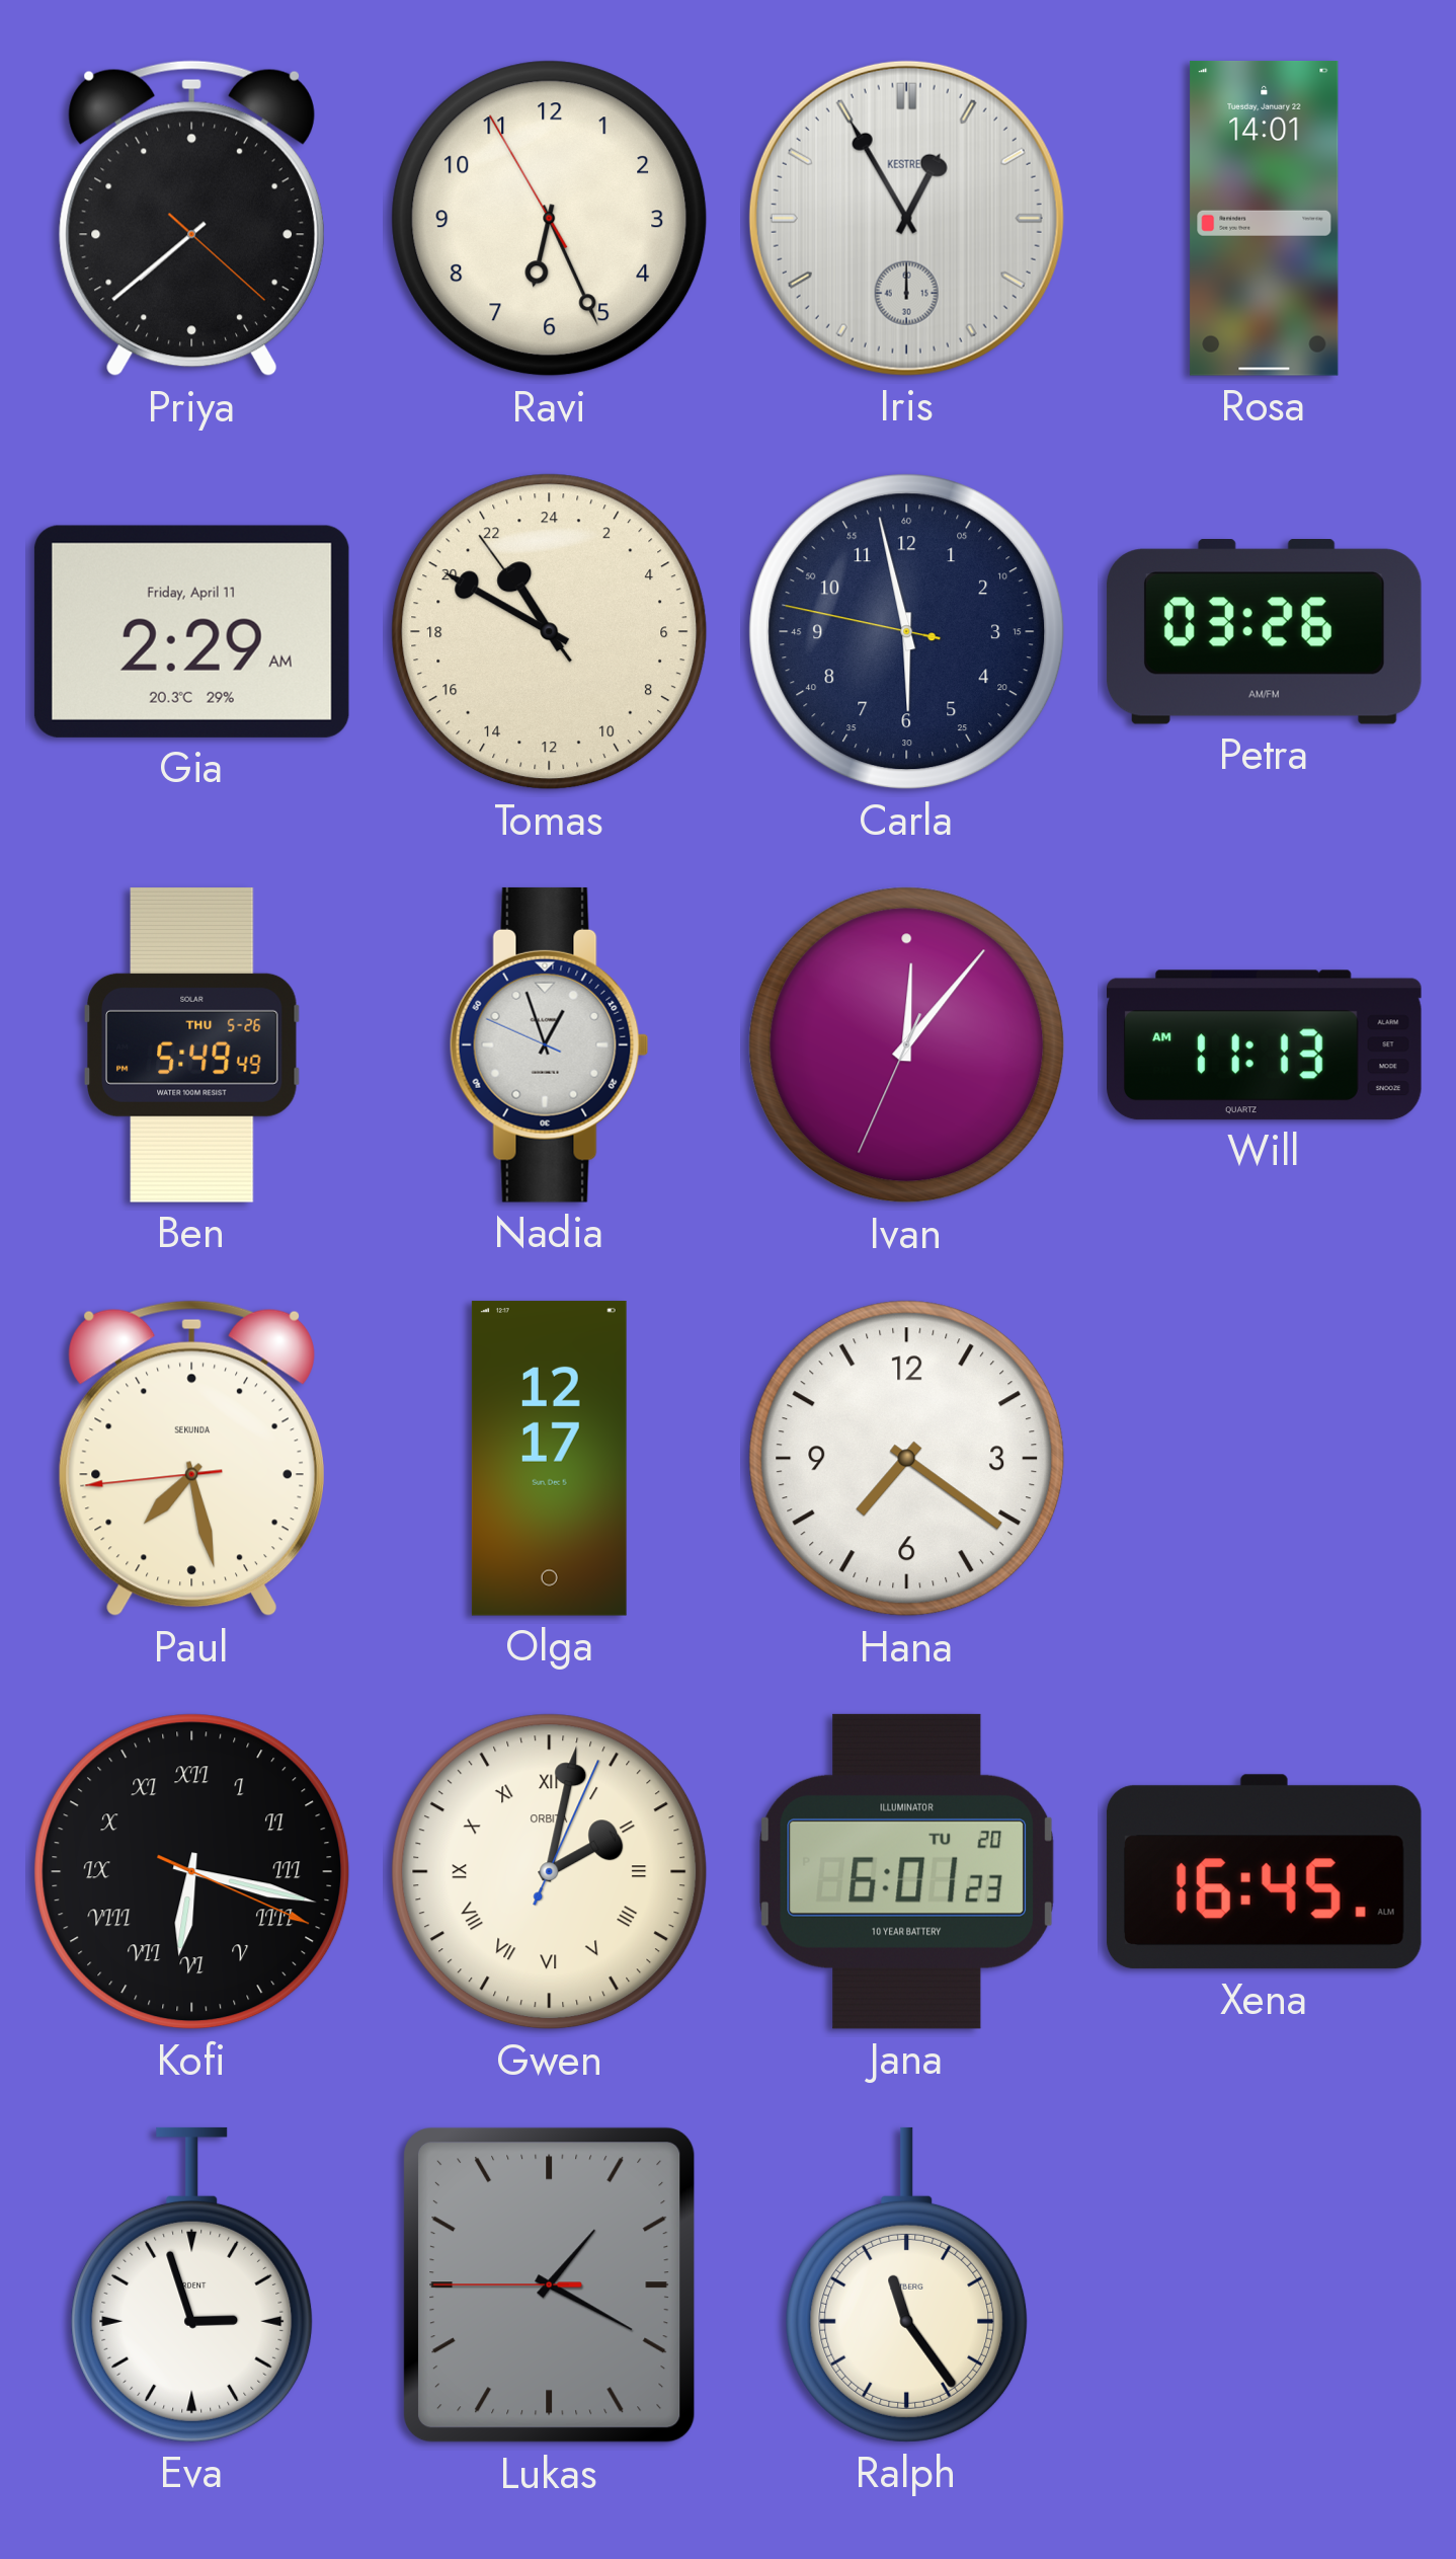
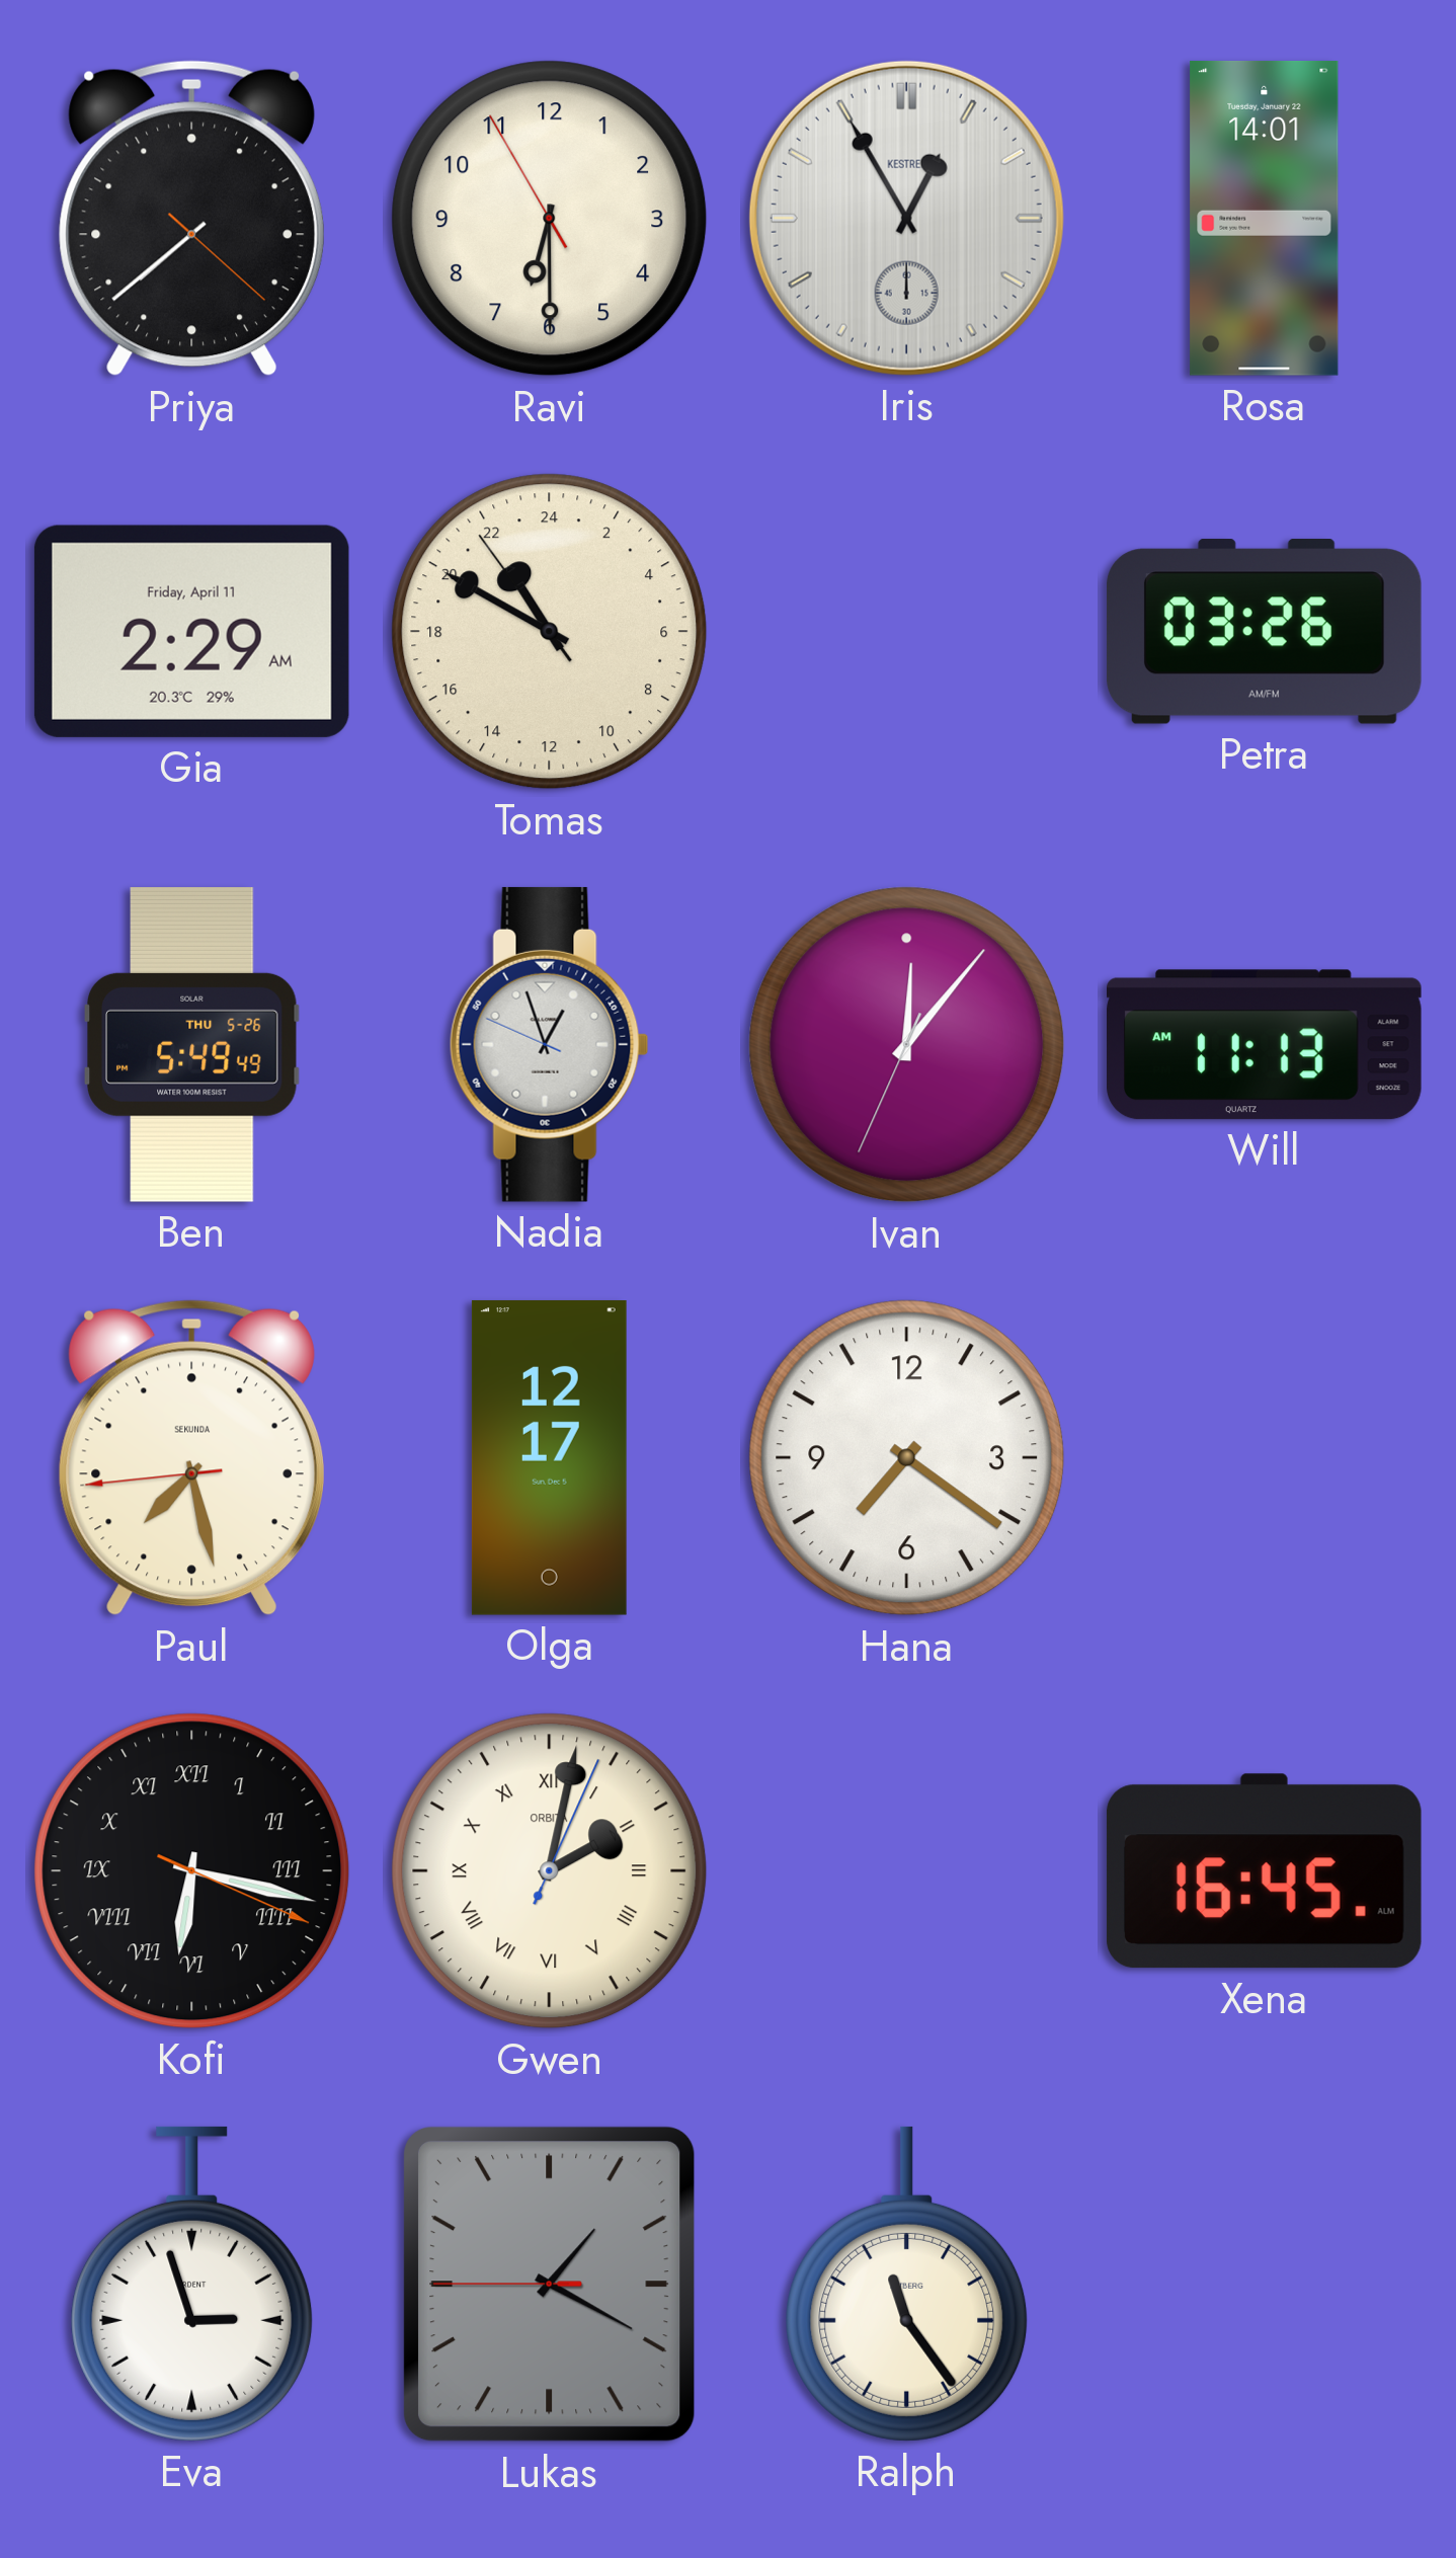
Ravi: 6:25 -> 6:29 (550, 219)
Carla: 5:57 -> none (907, 632)
Jana: 6:01 -> none (907, 1871)
